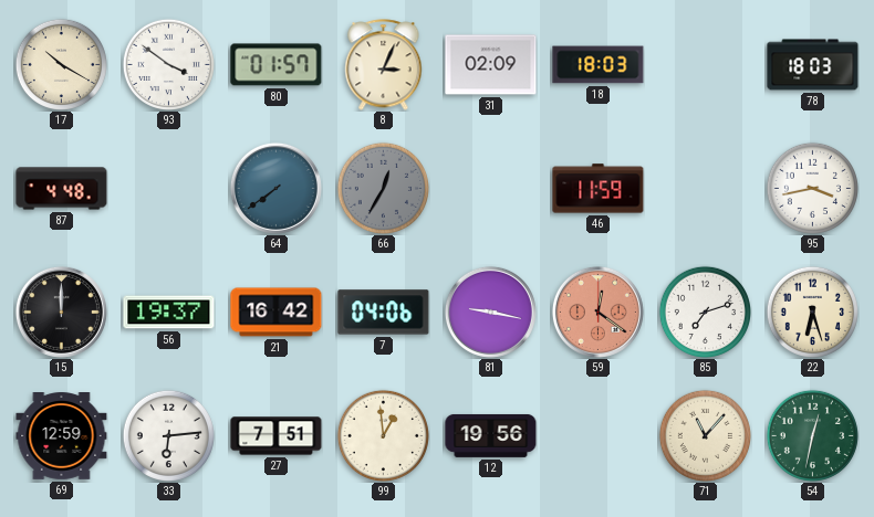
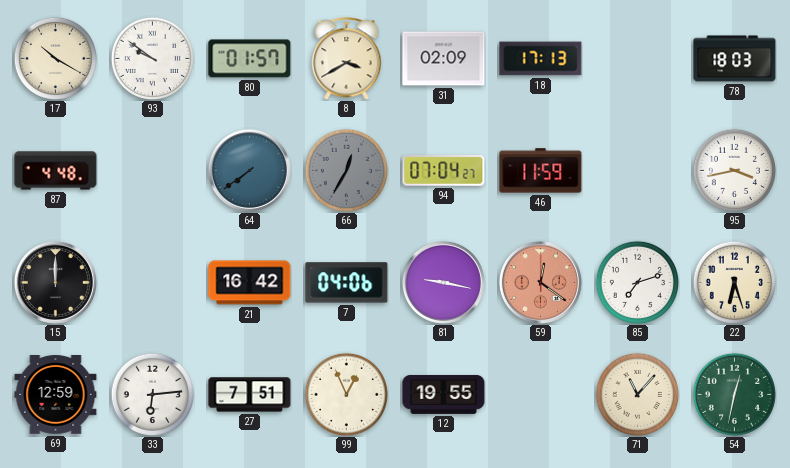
93: 3:51 -> 9:51 (152, 58)
8: 3:04 -> 3:40 (347, 59)
18: 18:03 -> 17:13 (541, 59)
94: none -> 07:04 (444, 171)
56: 19:37 -> none (169, 313)
99: 12:59 -> 12:56 (346, 394)
12: 19:56 -> 19:55 (444, 394)
